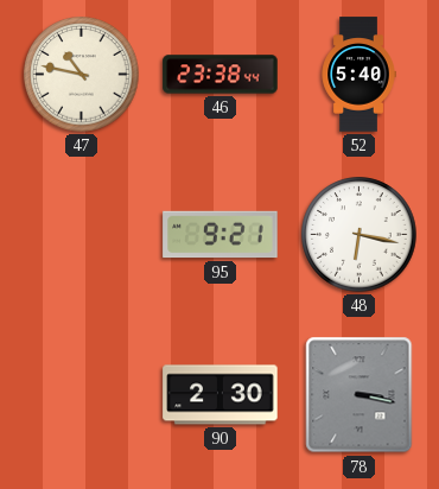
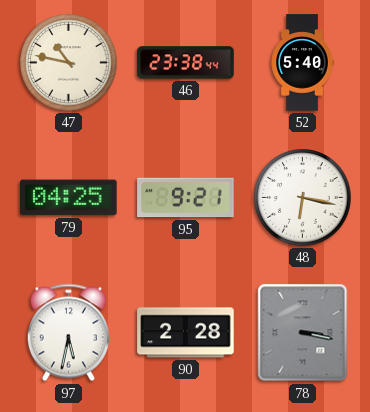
79: none -> 04:25 (69, 198)
97: none -> 5:32 (68, 333)
90: 2:30 -> 2:28 (186, 333)
